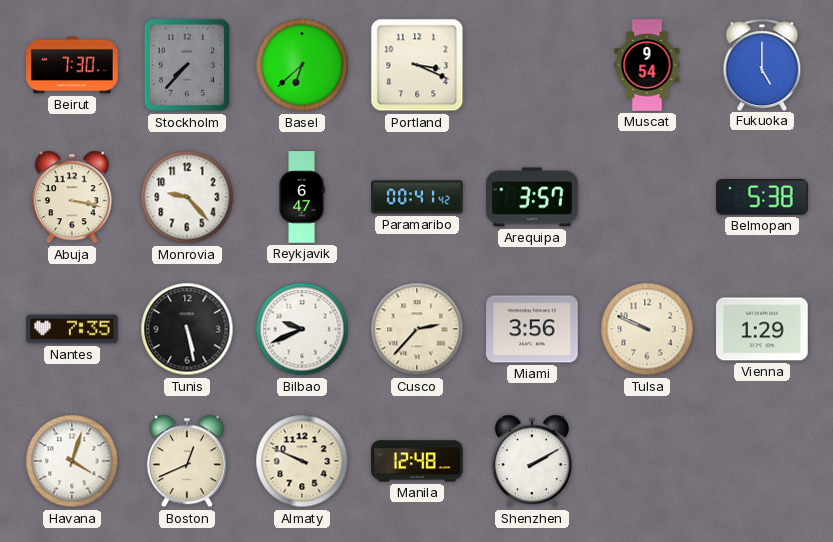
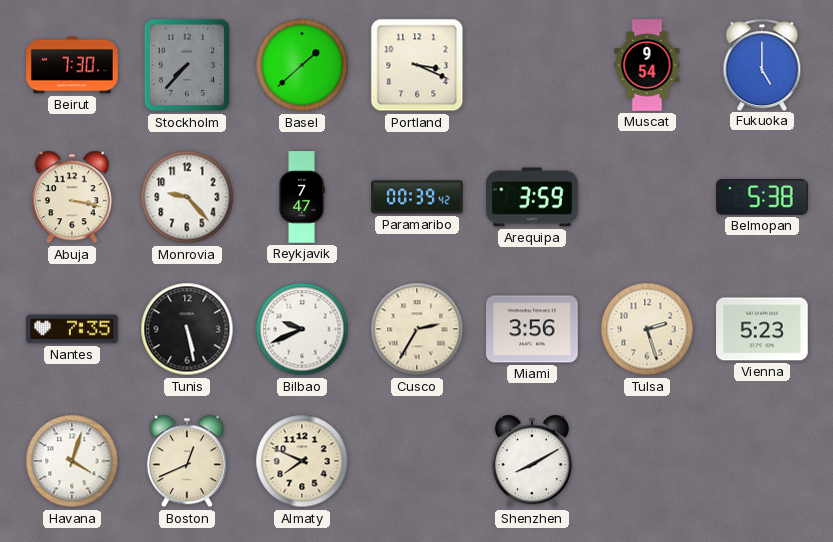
Basel: 6:38 -> 1:38 (302, 65)
Reykjavik: 6:47 -> 7:47 (301, 197)
Paramaribo: 00:41 -> 00:39 (417, 197)
Arequipa: 3:57 -> 3:59 (532, 197)
Cusco: 2:37 -> 2:35 (417, 329)
Tulsa: 9:49 -> 2:27 (647, 329)
Vienna: 1:29 -> 5:23 (762, 329)
Almaty: 9:49 -> 7:49 (302, 461)
Manila: 12:48 -> none (417, 461)
Shenzhen: 2:10 -> 8:10 (532, 461)
